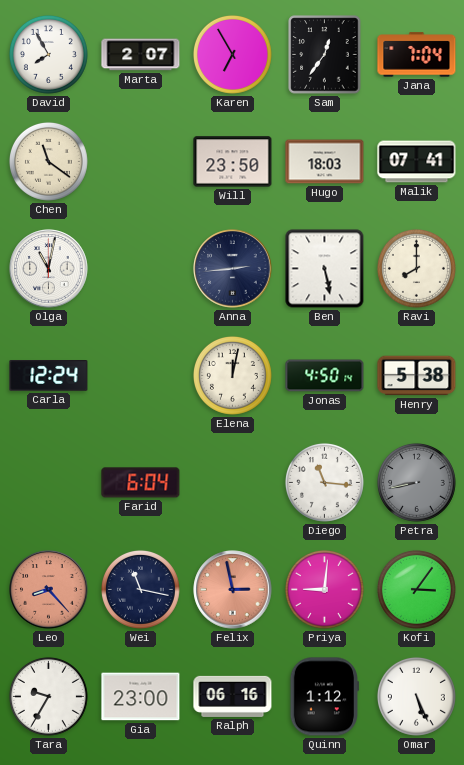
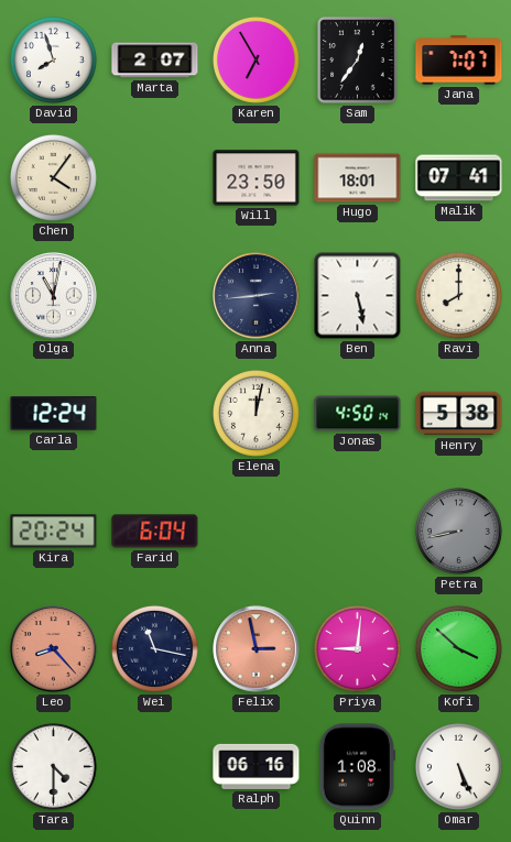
David: 7:55 -> 7:57 (53, 59)
Jana: 7:04 -> 7:07 (459, 61)
Chen: 11:21 -> 4:06 (53, 177)
Hugo: 18:03 -> 18:01 (358, 178)
Kira: none -> 20:24 (54, 532)
Diego: 11:16 -> none (324, 482)
Kofi: 3:06 -> 3:52 (458, 648)
Tara: 9:35 -> 4:30 (53, 766)
Gia: 23:00 -> none (141, 697)
Quinn: 1:12 -> 1:08 (357, 767)
